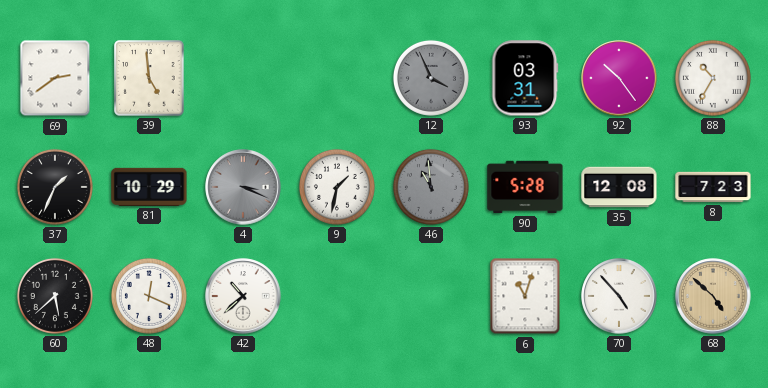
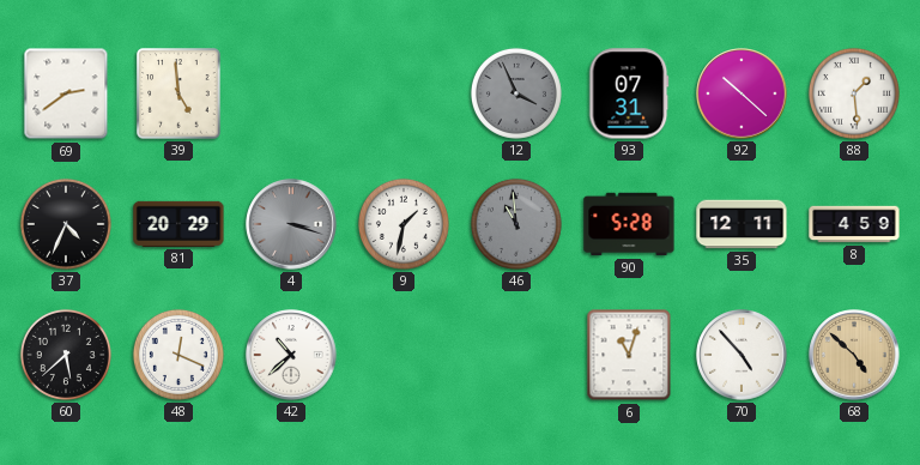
93: 03:31 -> 07:31 (629, 93)
92: 10:24 -> 10:22 (742, 93)
88: 10:35 -> 1:29 (854, 93)
37: 1:34 -> 4:34 (66, 224)
81: 10:29 -> 20:29 (178, 224)
4: 3:19 -> 3:18 (291, 224)
35: 12:08 -> 12:11 (742, 224)
8: 7:23 -> 4:59 (854, 224)
